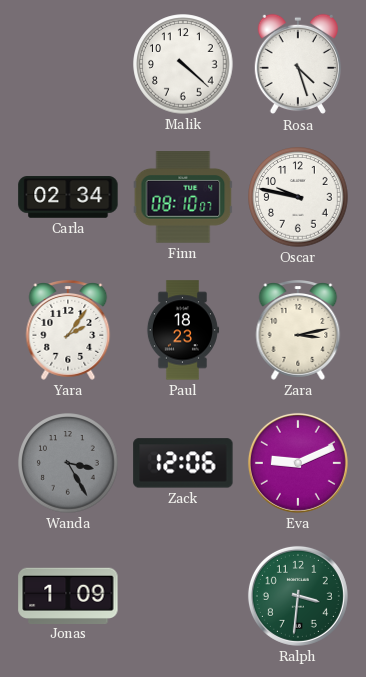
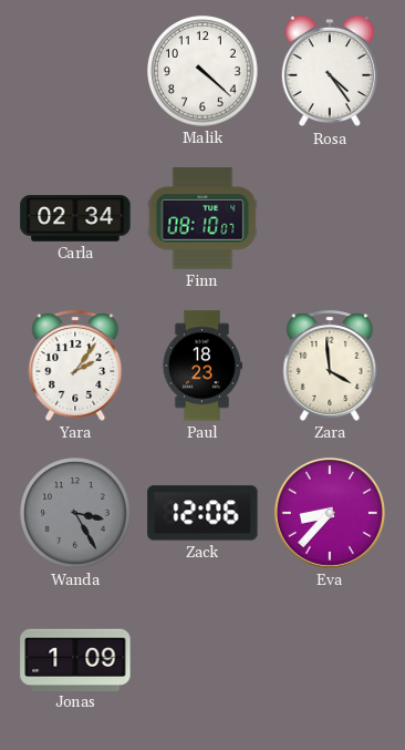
Rosa: 4:27 -> 4:24 (330, 71)
Oscar: 9:47 -> none (298, 197)
Zara: 3:13 -> 3:59 (330, 367)
Eva: 9:11 -> 8:37 (330, 513)
Ralph: 3:31 -> none (298, 596)
